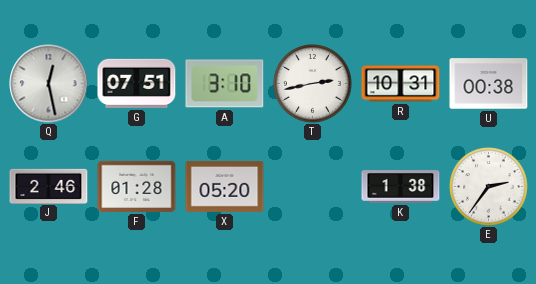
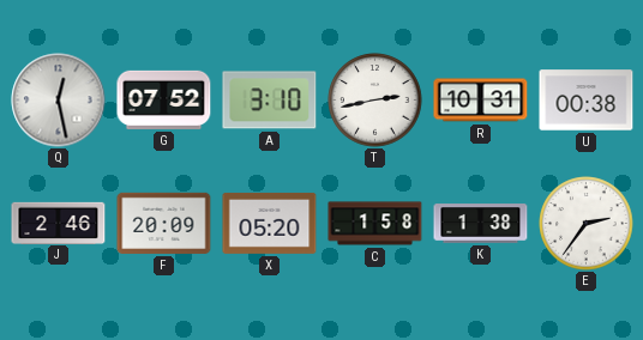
G: 07:51 -> 07:52 (164, 99)
F: 01:28 -> 20:09 (164, 223)
C: none -> 1:58 (375, 224)
